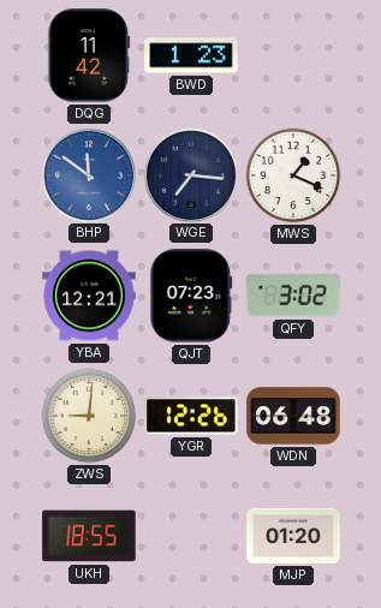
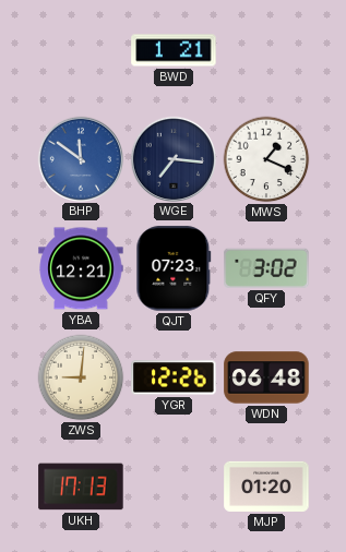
DQG: 11:42 -> none (89, 55)
BWD: 1:23 -> 1:21 (174, 50)
UKH: 18:55 -> 17:13 (81, 487)
